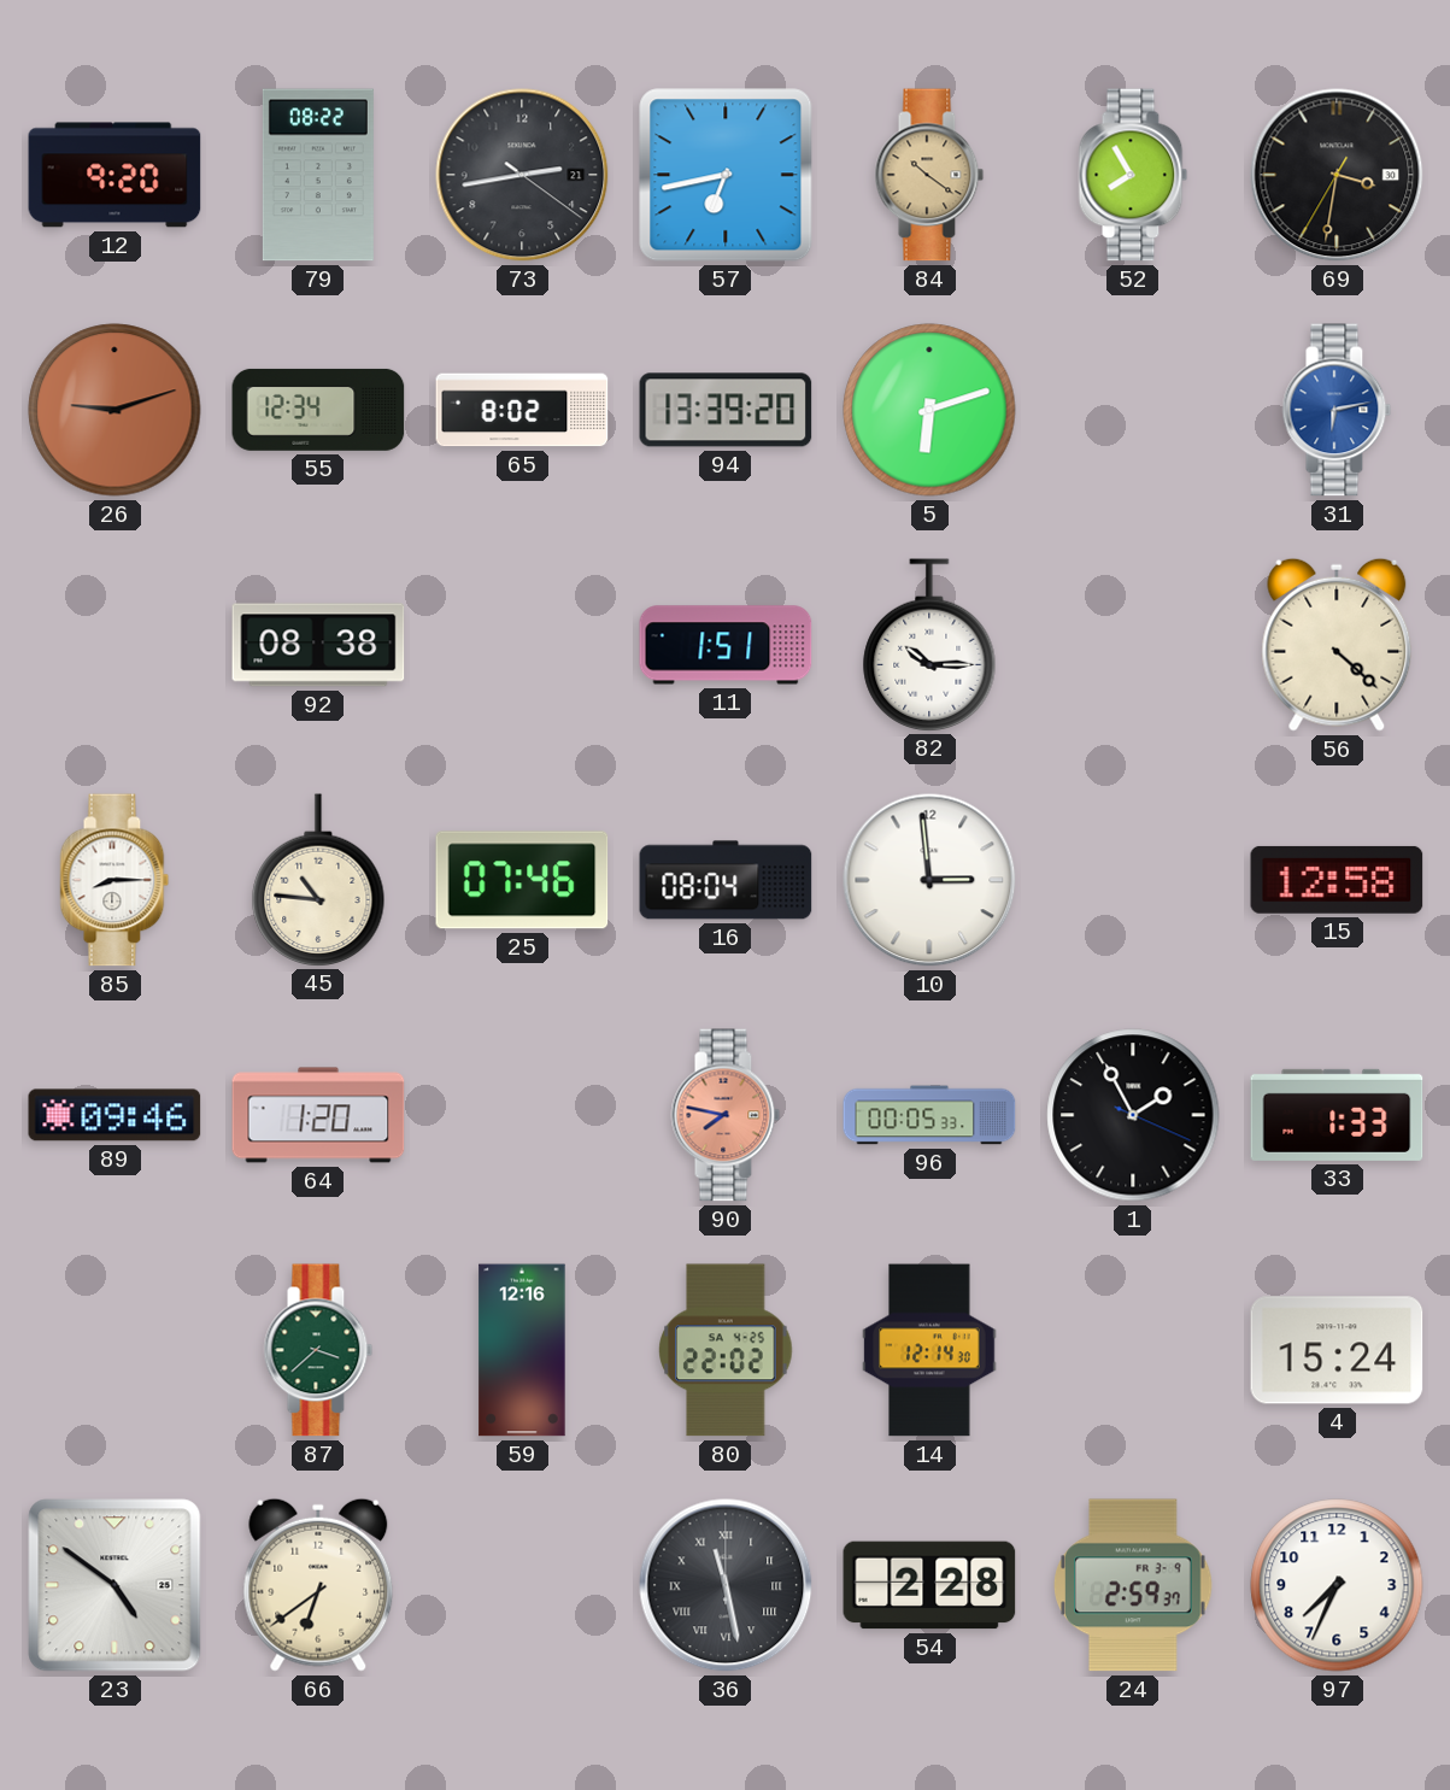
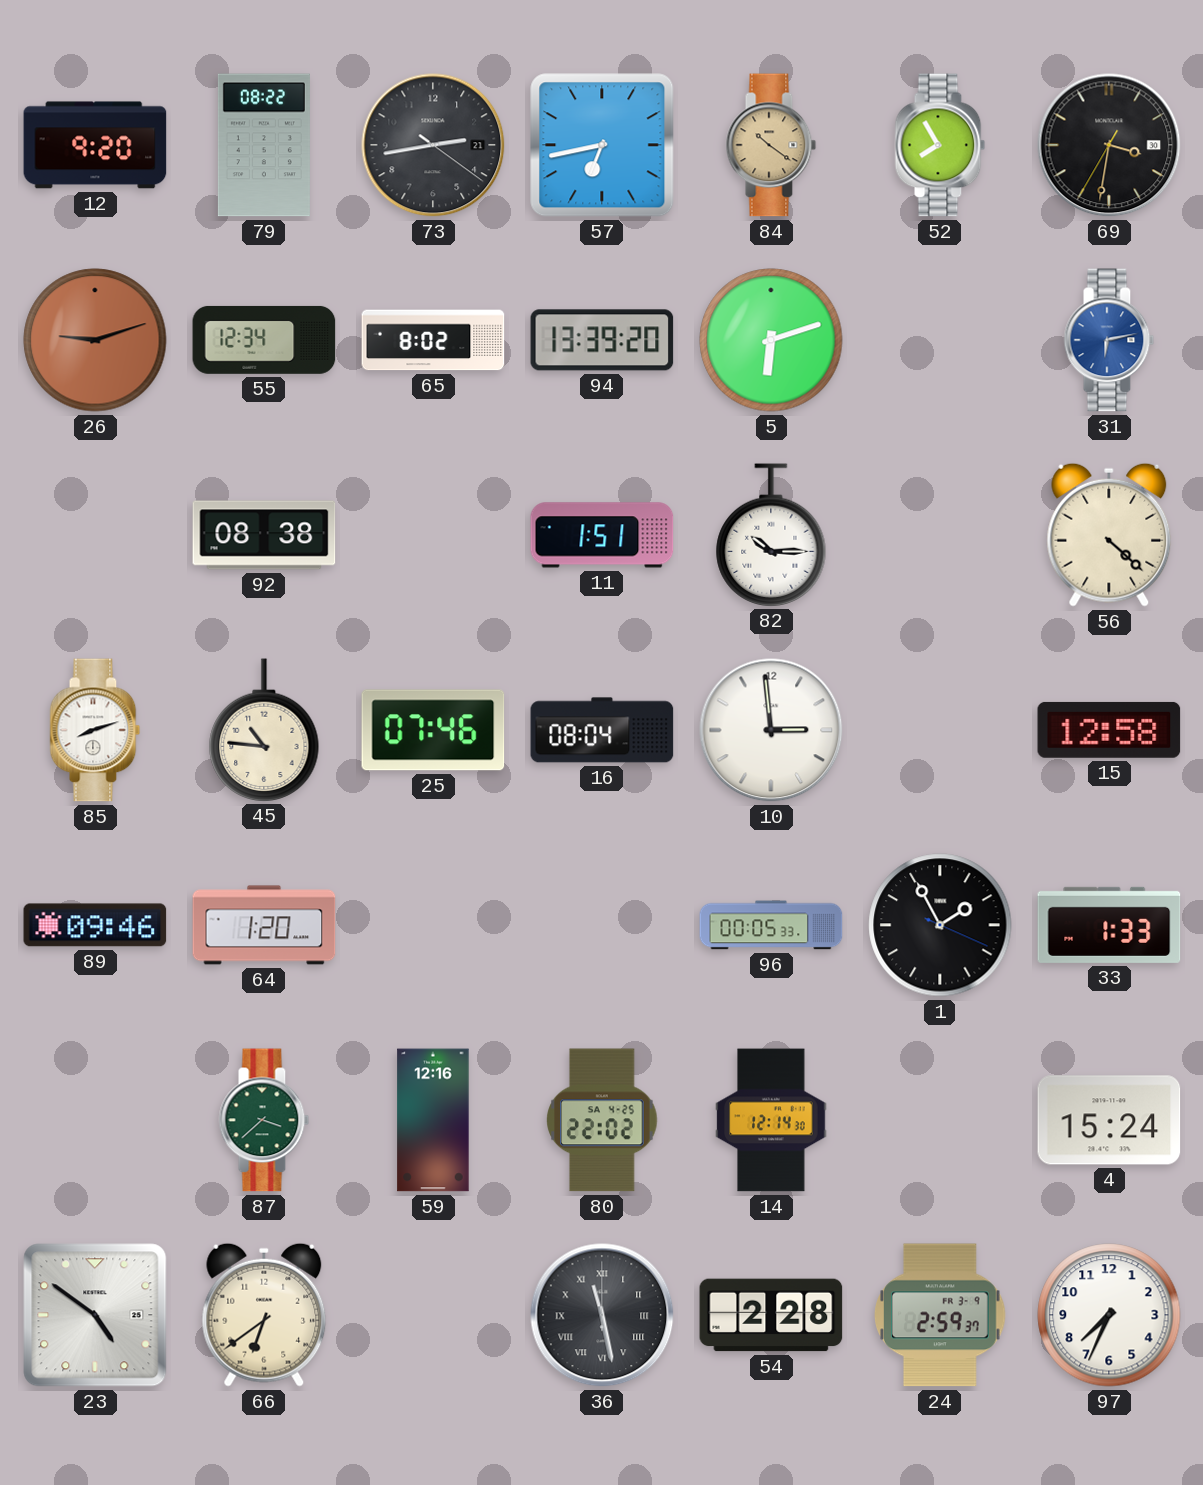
85: 8:15 -> 8:12 (95, 730)
90: 7:47 -> none (726, 1115)
